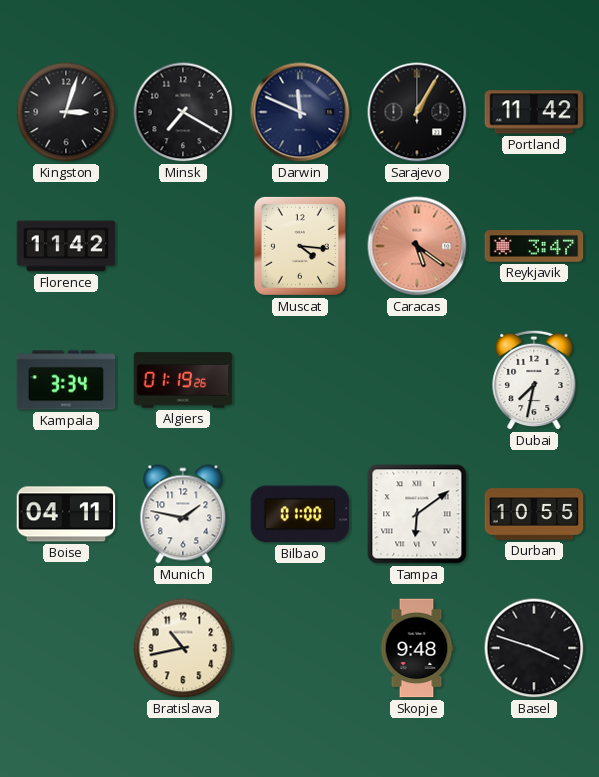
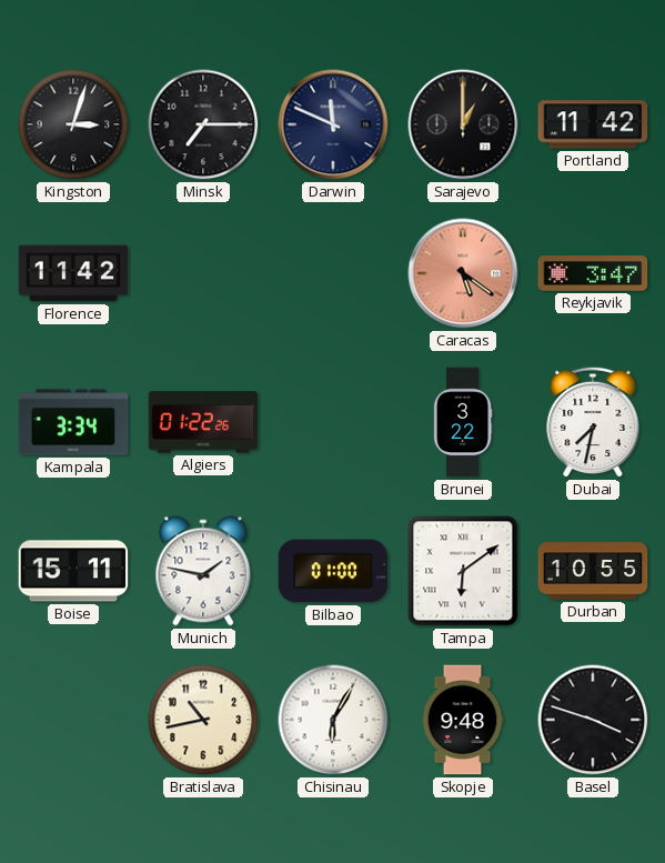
Minsk: 7:20 -> 7:15 (203, 124)
Sarajevo: 1:05 -> 1:00 (463, 124)
Muscat: 4:16 -> none (300, 246)
Algiers: 01:19 -> 01:22 (203, 422)
Brunei: none -> 3:22 (463, 422)
Boise: 04:11 -> 15:11 (73, 571)
Chisinau: none -> 6:05 (333, 720)
